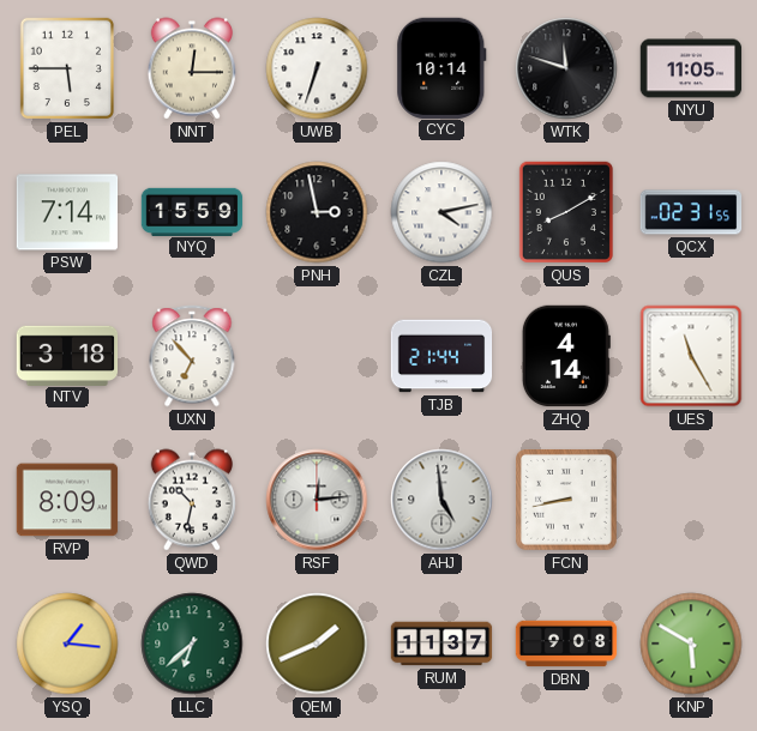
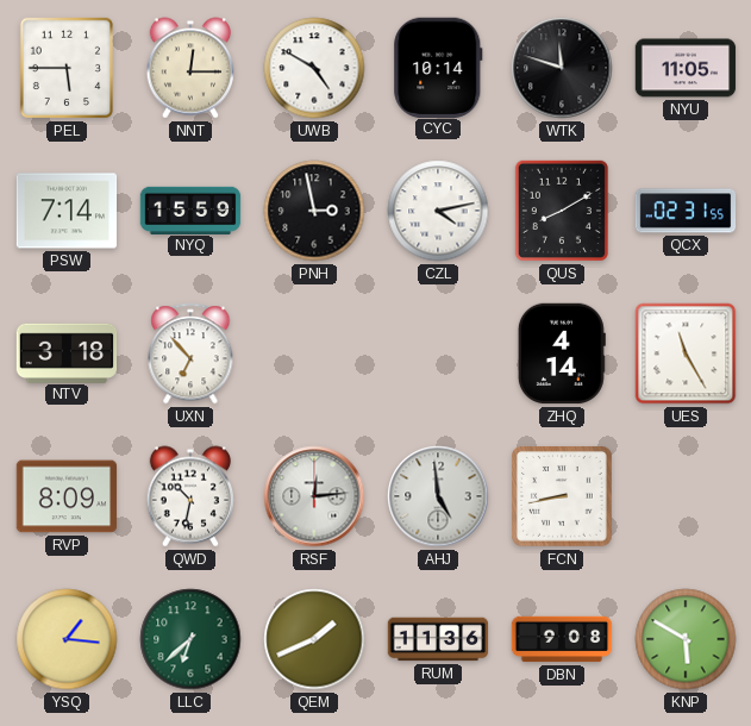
UWB: 6:33 -> 4:50 (314, 68)
TJB: 21:44 -> none (441, 356)
RUM: 11:37 -> 11:36 (438, 639)
